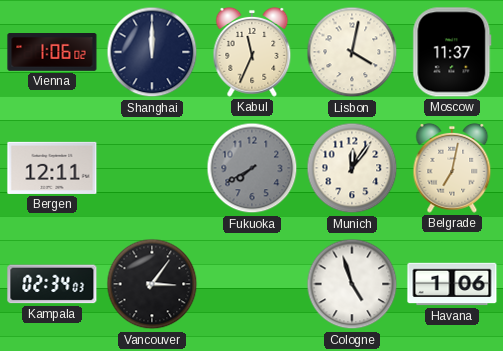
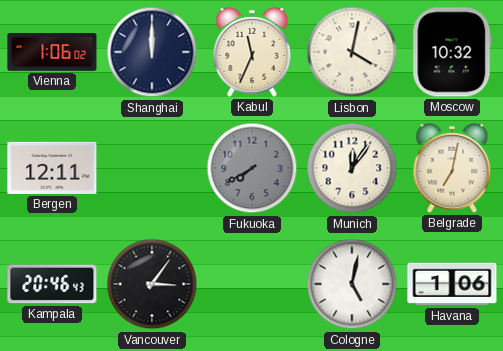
Moscow: 11:37 -> 10:32 (452, 52)
Kampala: 02:34 -> 20:46 (52, 284)
Cologne: 4:57 -> 5:02 (352, 284)
